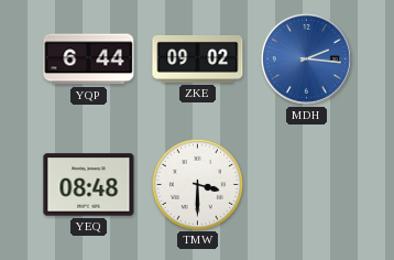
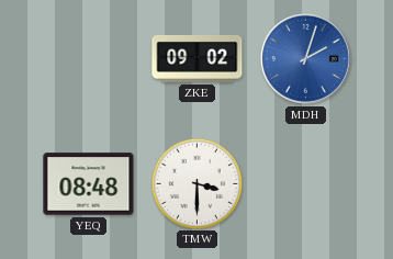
YQP: 6:44 -> none (89, 59)
MDH: 2:16 -> 2:03 (305, 58)
